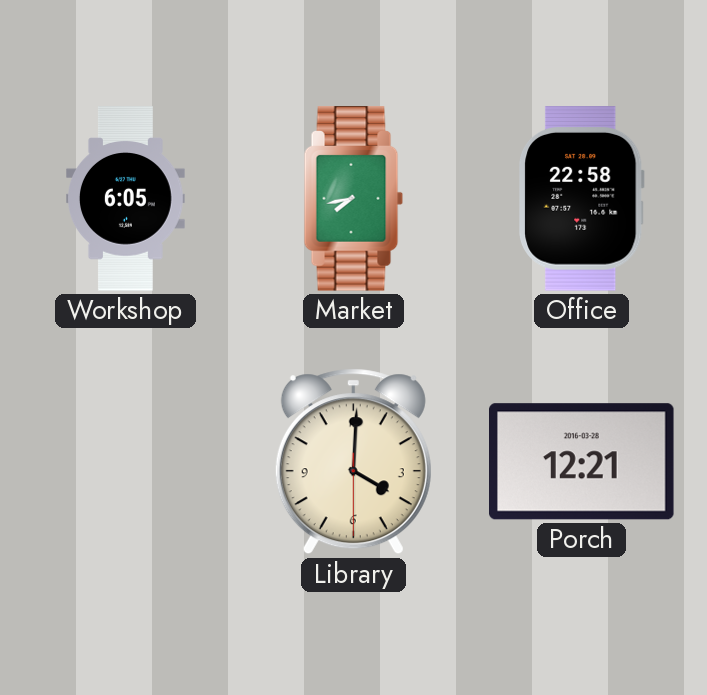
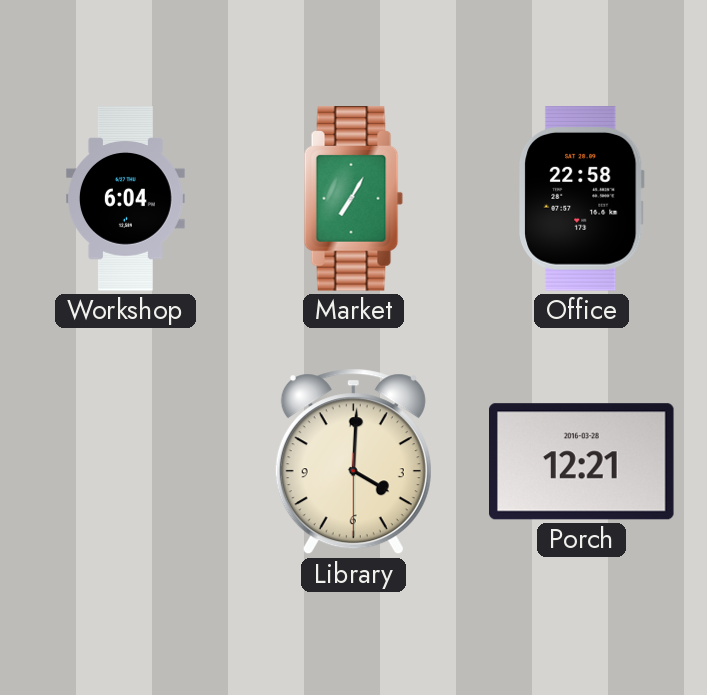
Workshop: 6:05 -> 6:04 (126, 199)
Market: 7:43 -> 7:05 (354, 199)
